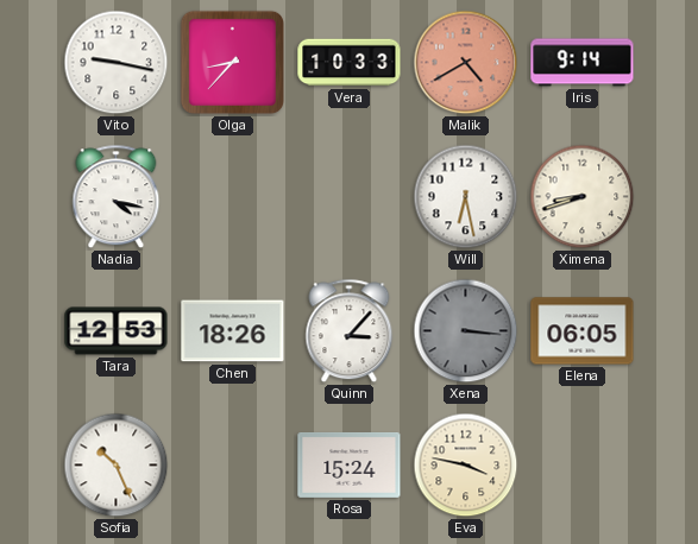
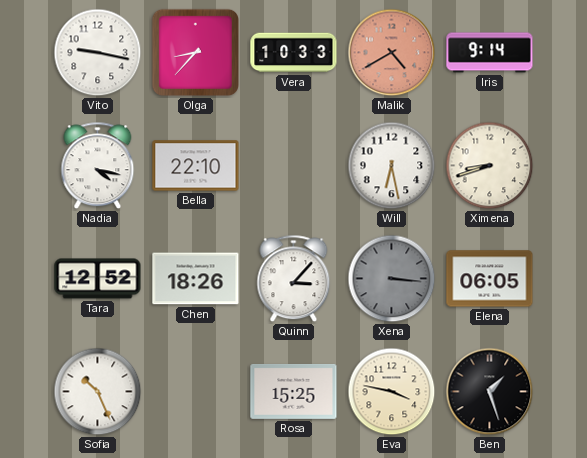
Bella: none -> 22:10 (196, 166)
Tara: 12:53 -> 12:52 (98, 279)
Rosa: 15:24 -> 15:25 (294, 391)
Ben: none -> 1:27 (490, 392)
